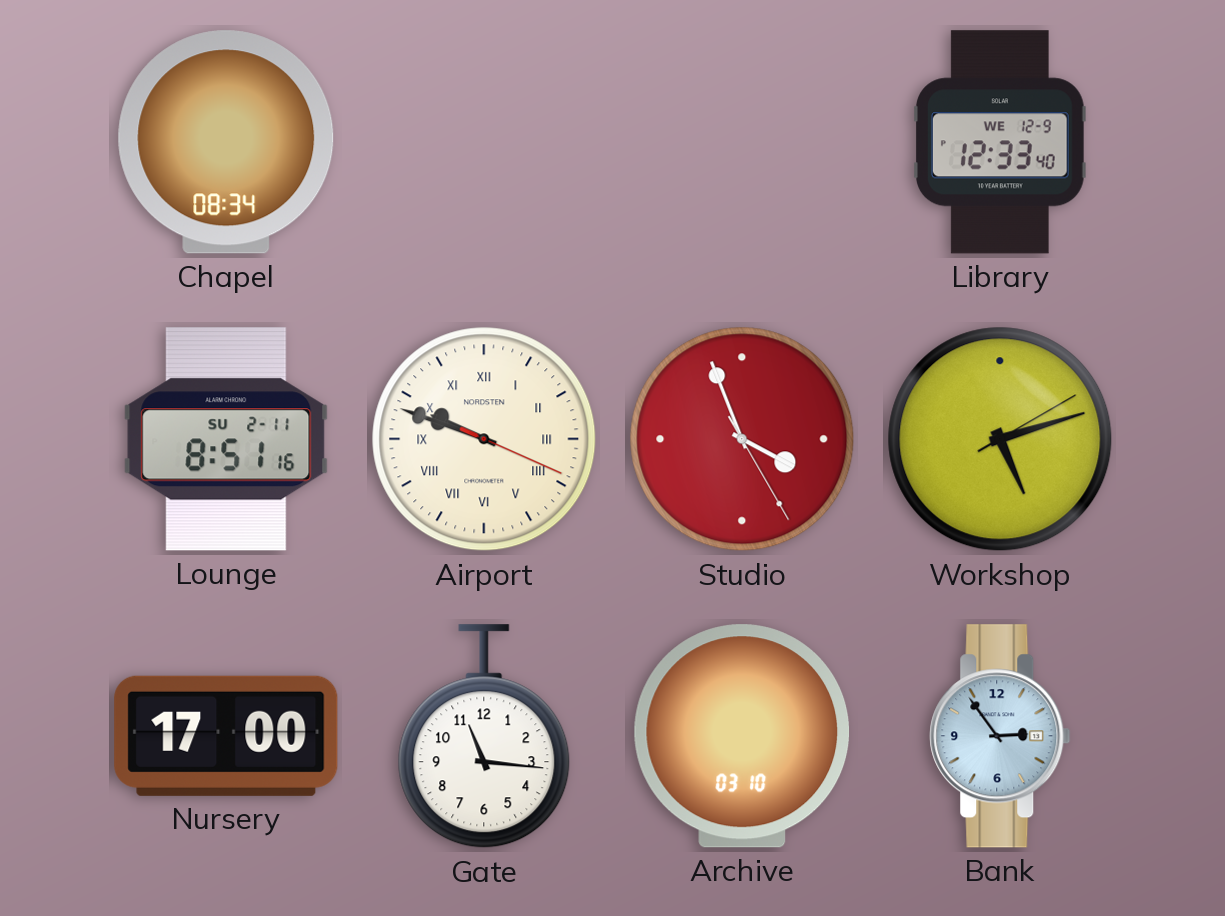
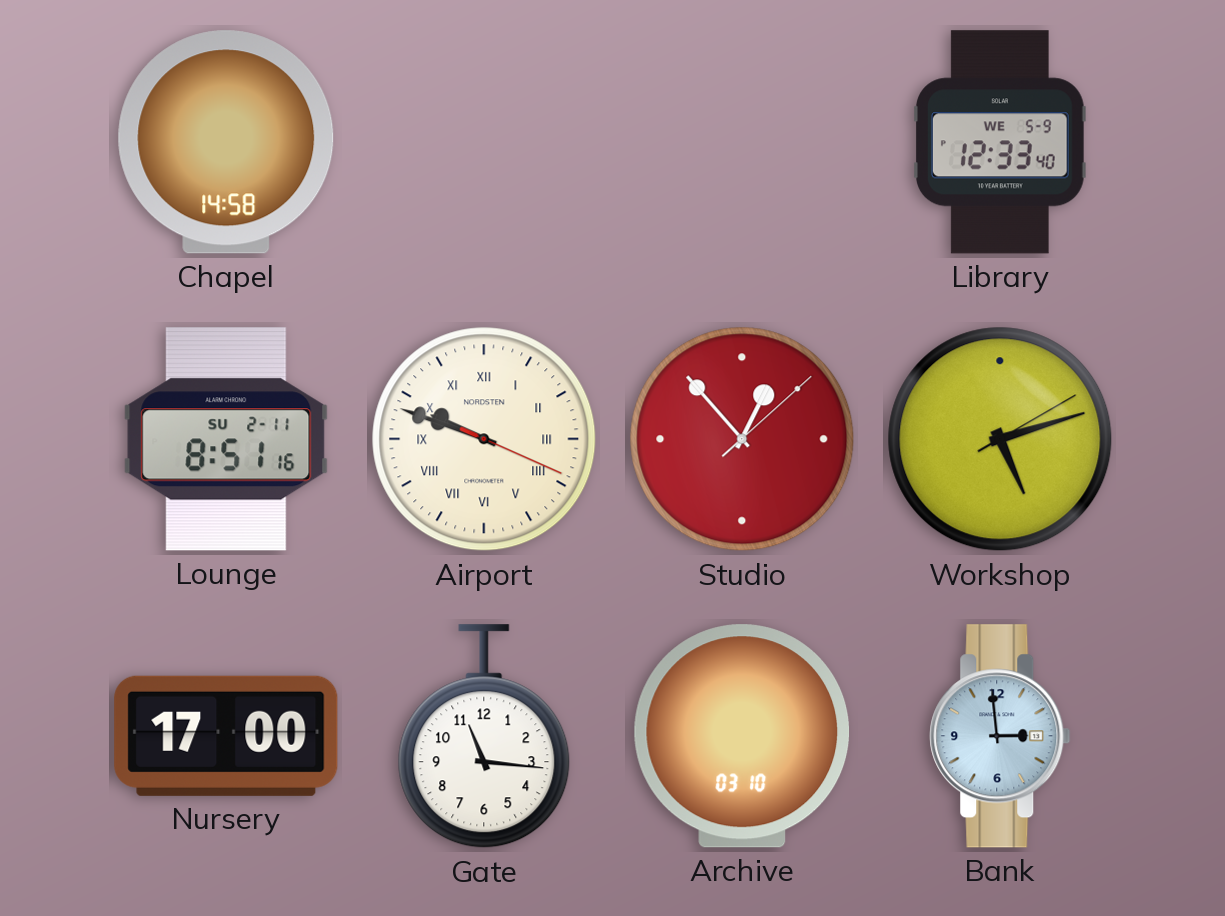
Chapel: 08:34 -> 14:58 (226, 142)
Library date: WE 12-9 -> WE 5-9 (1001, 142)
Studio: 3:56 -> 12:53 (742, 439)
Bank: 2:54 -> 2:59 (1000, 736)
